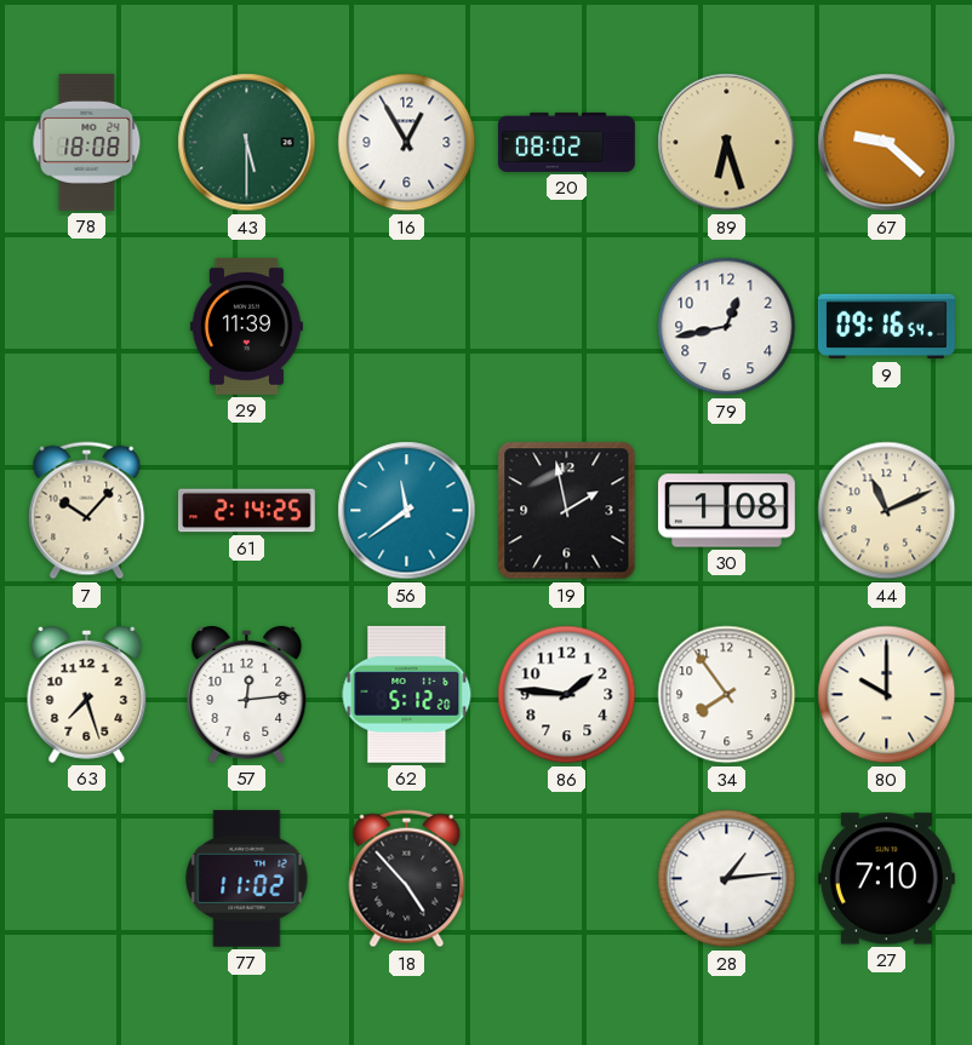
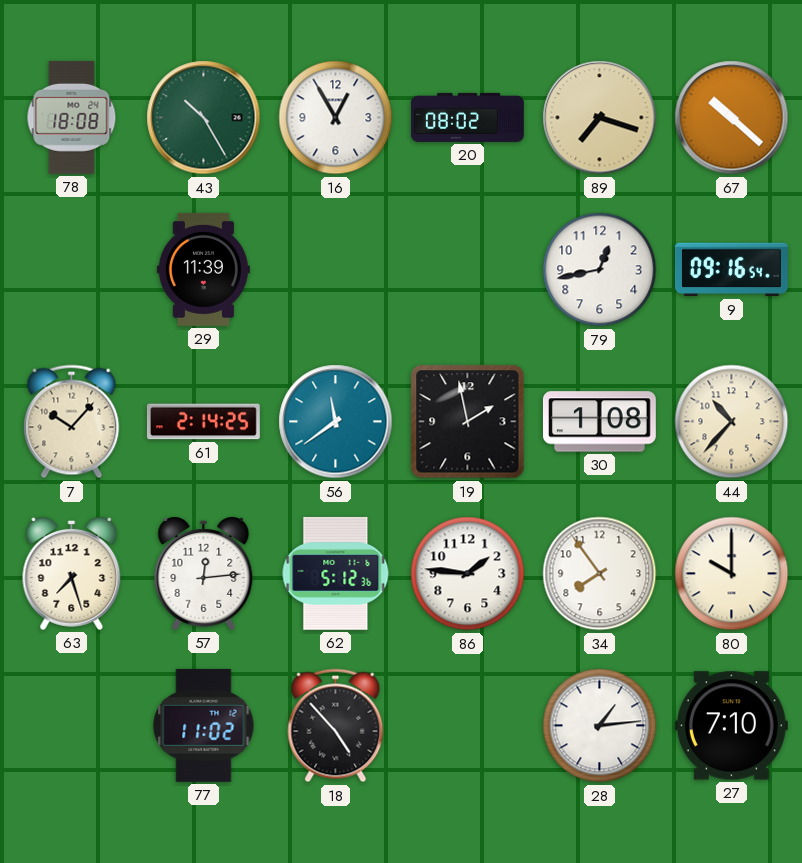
43: 5:30 -> 10:25 (204, 118)
89: 6:27 -> 7:18 (600, 118)
67: 9:22 -> 10:22 (732, 118)
44: 11:11 -> 10:37 (732, 422)
62: 5:12:20 -> 5:12:36 (336, 573)
